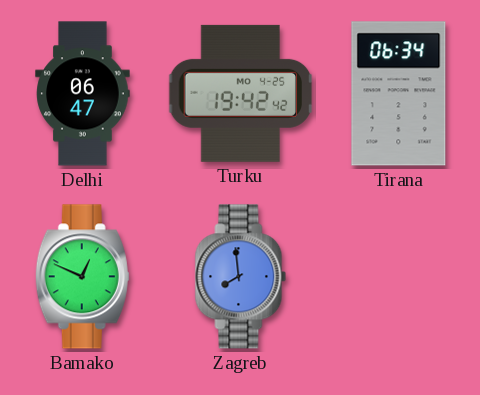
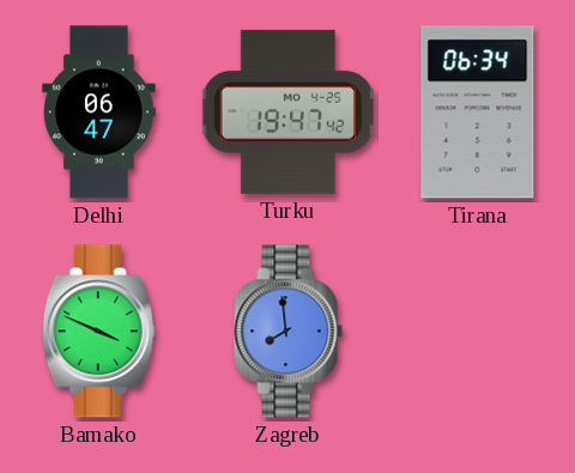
Turku: 19:42 -> 19:47 (289, 111)
Bamako: 12:49 -> 3:49 (98, 332)
